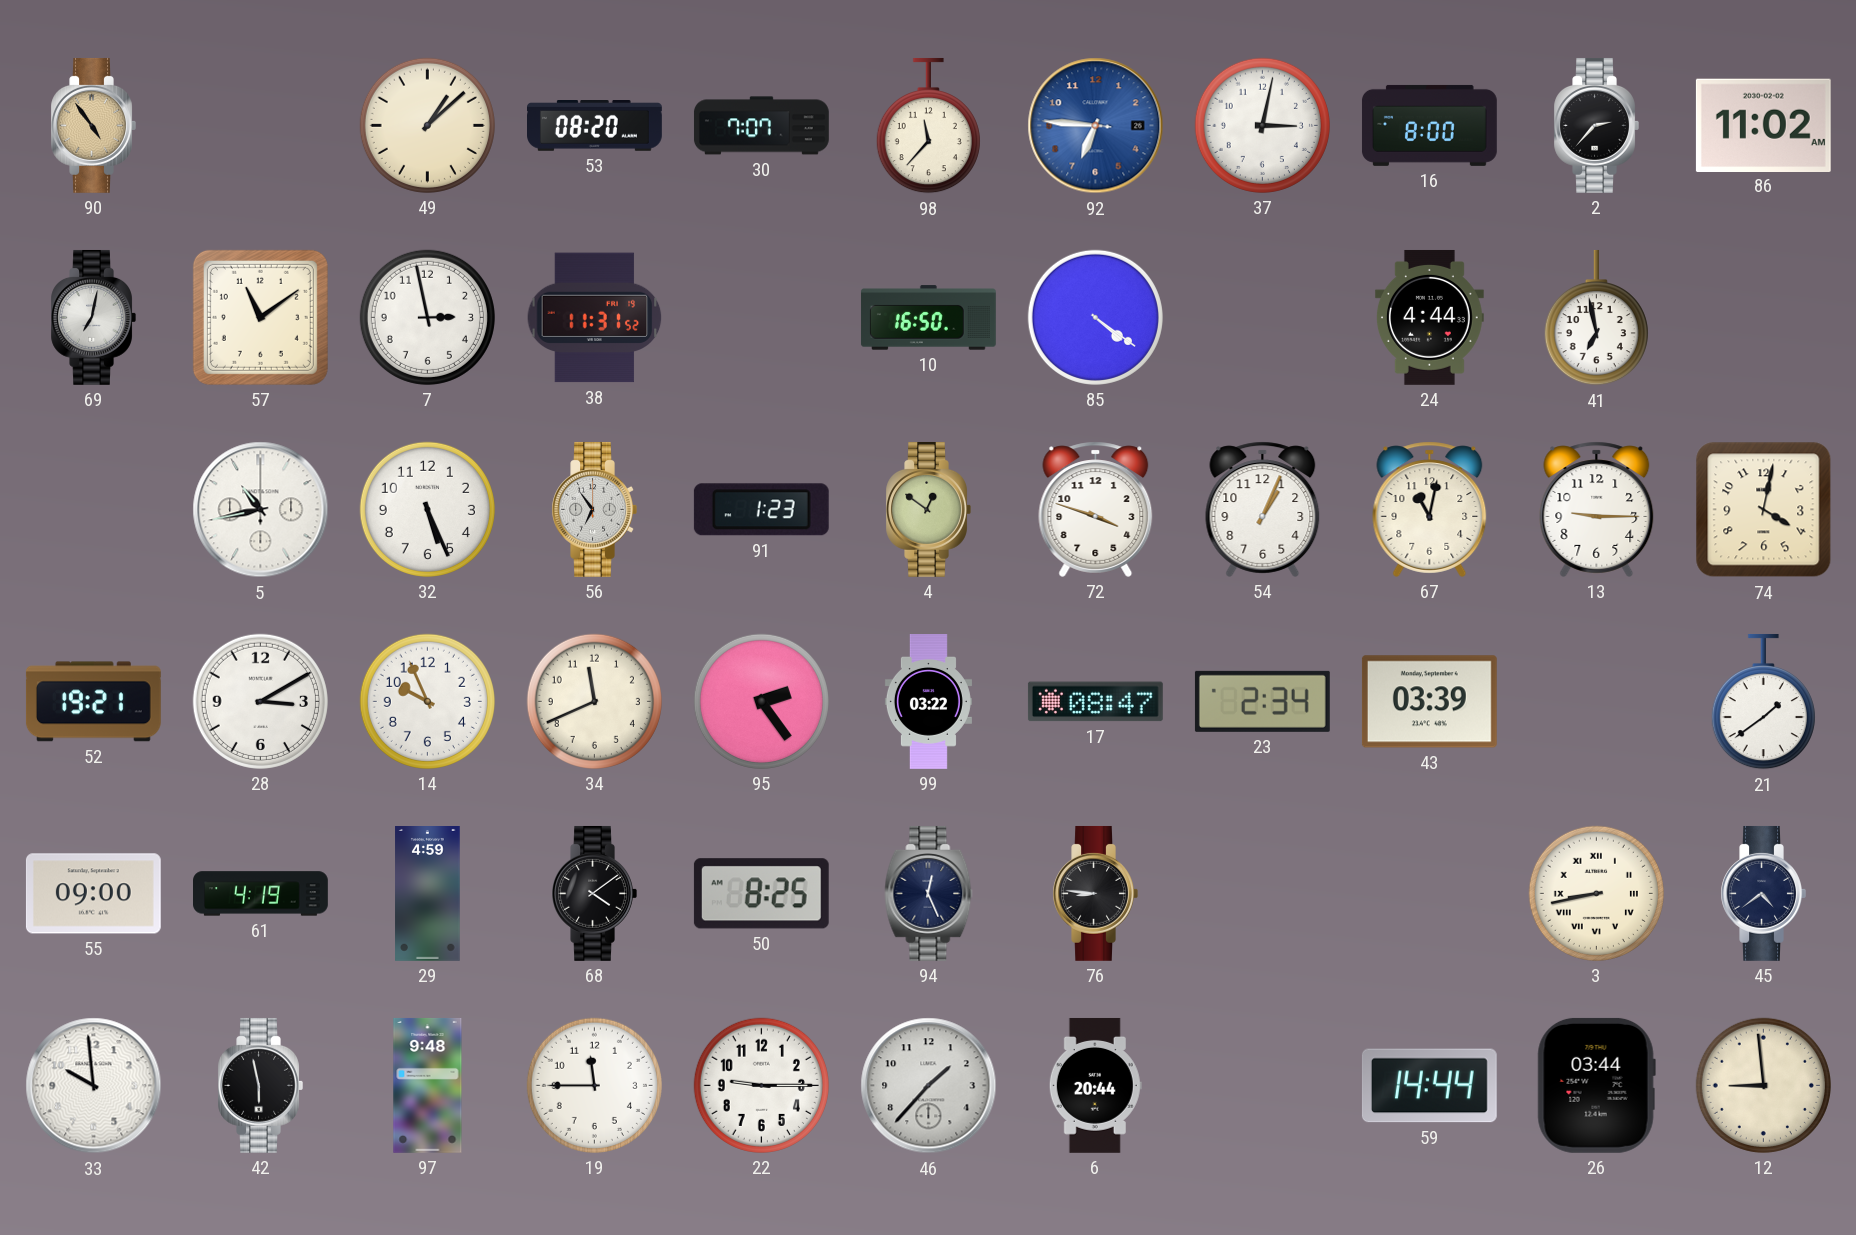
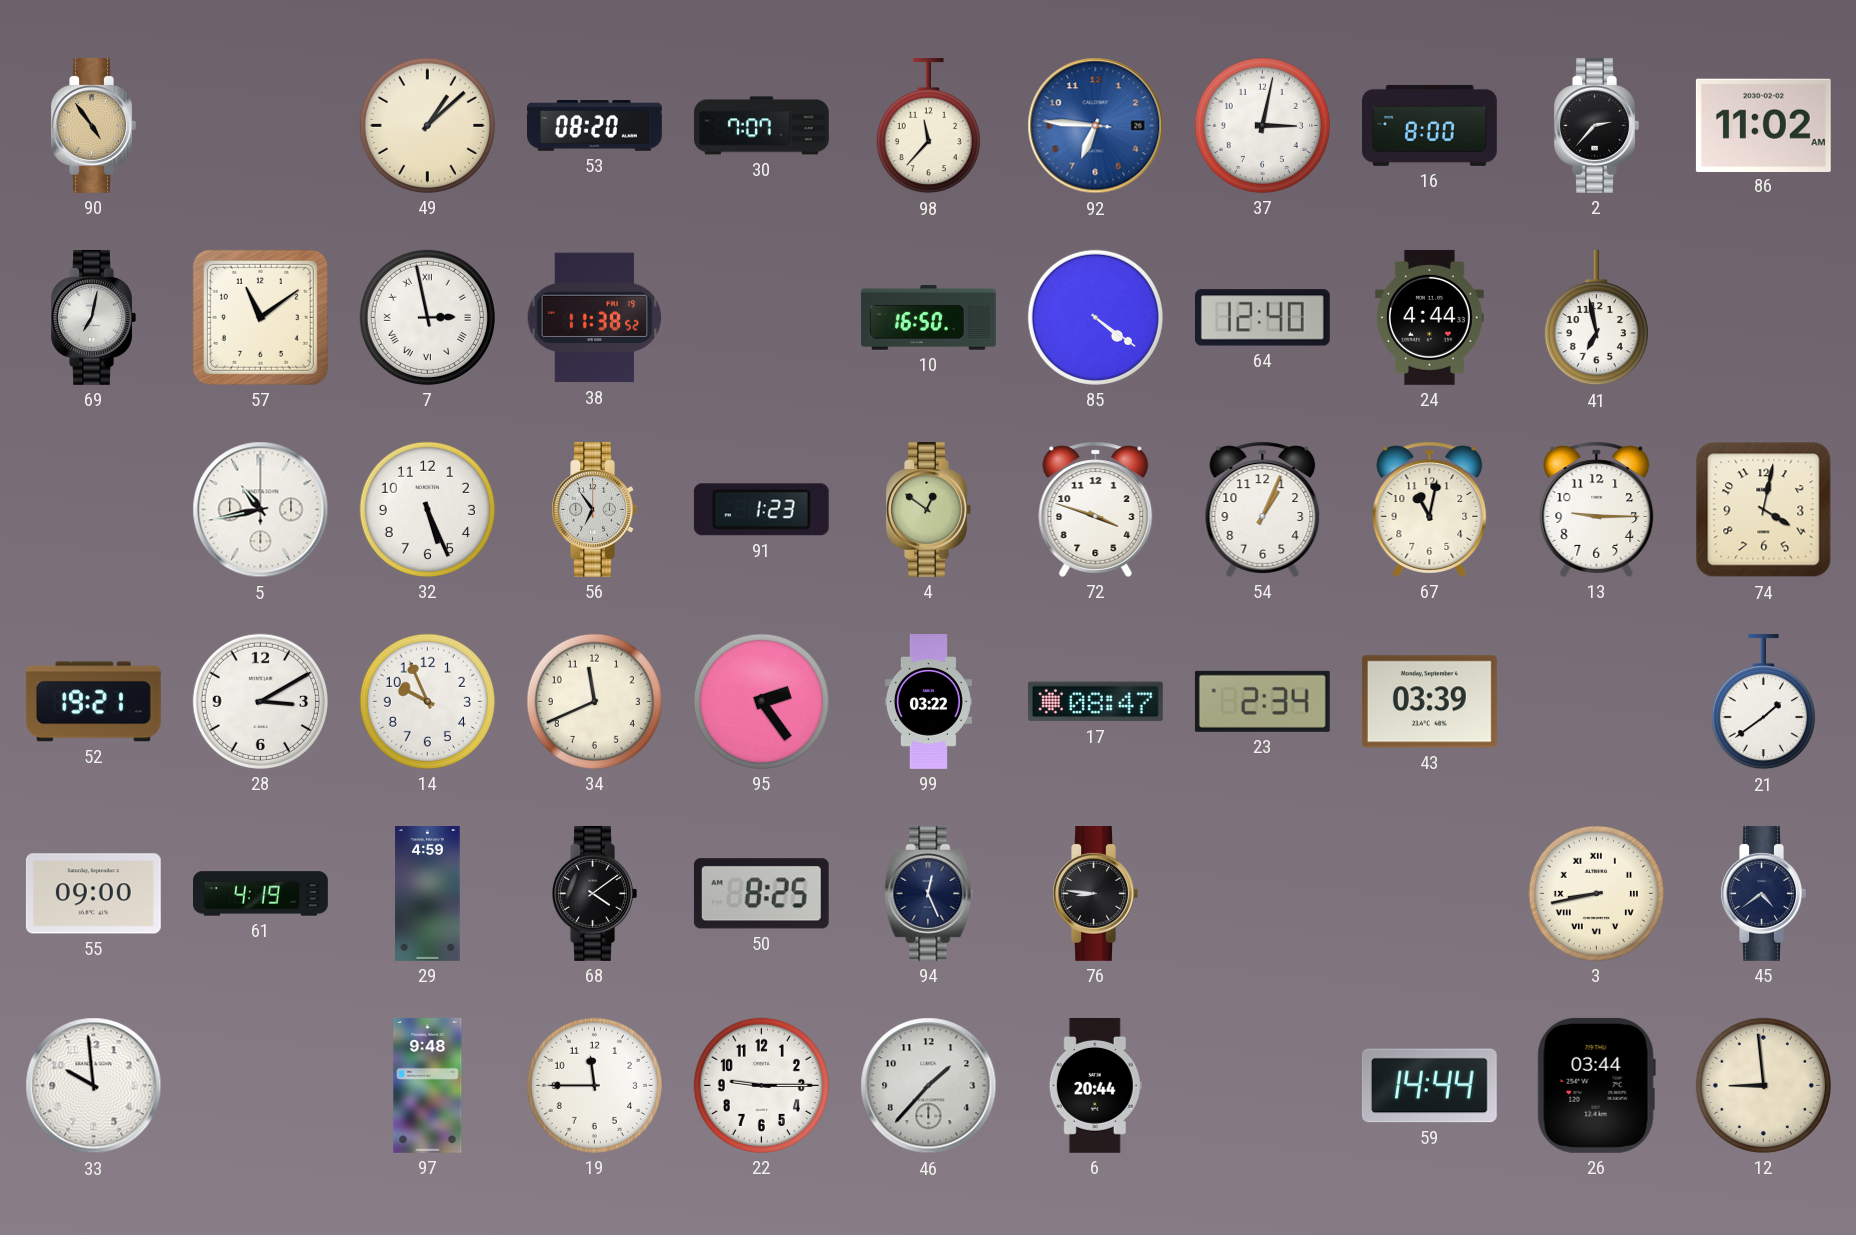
7 numerals: Arabic -> Roman (427, 317)
38: 11:31 -> 11:38 (595, 318)
64: none -> 12:40 (1262, 318)
42: 5:58 -> none (260, 1085)
